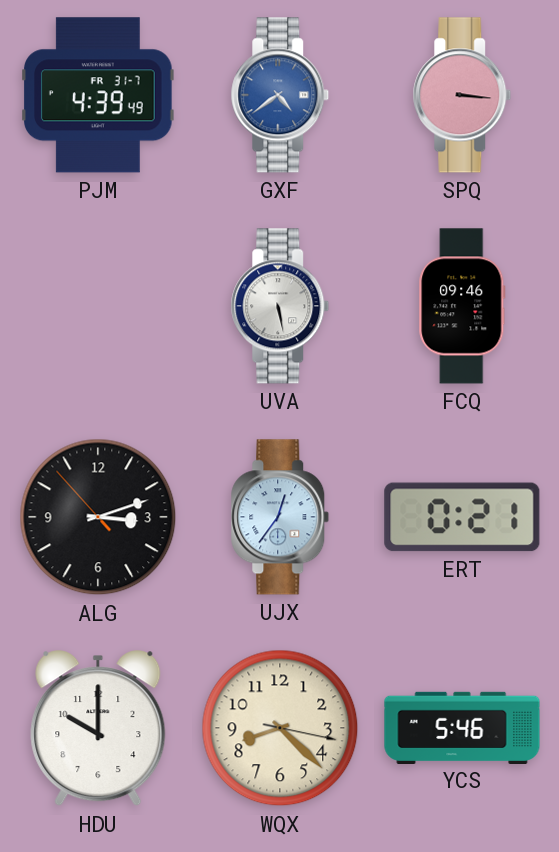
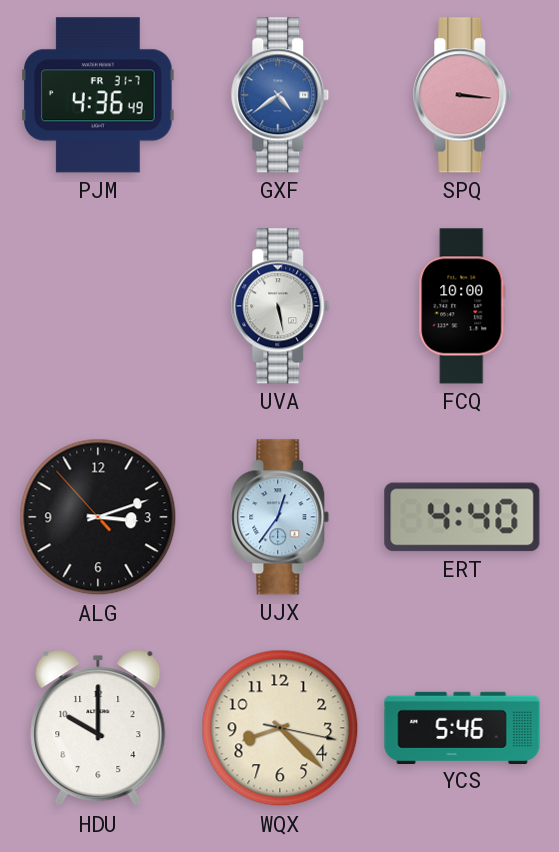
PJM: 4:39 -> 4:36 (98, 95)
FCQ: 09:46 -> 10:00 (462, 306)
ERT: 0:21 -> 4:40 (462, 517)
